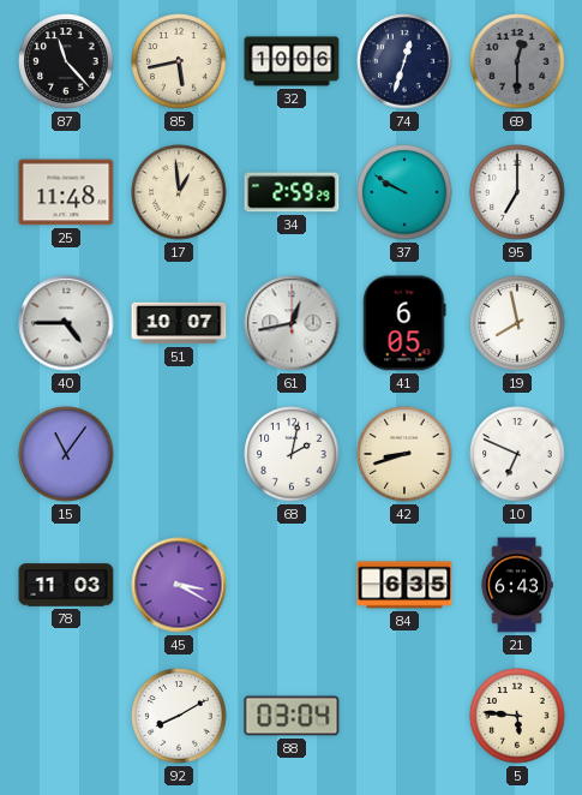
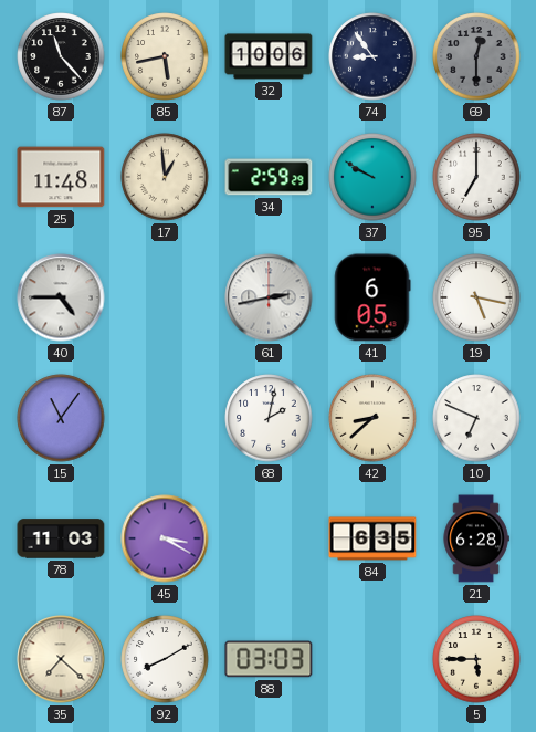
74: 12:33 -> 8:54 (372, 56)
51: 10:07 -> none (179, 323)
61: 12:43 -> 2:43 (269, 297)
19: 7:58 -> 5:17 (476, 297)
42: 8:42 -> 8:38 (372, 418)
21: 6:43 -> 6:28 (476, 538)
35: none -> 7:22 (61, 659)
88: 03:04 -> 03:03 (269, 659)
5: 5:46 -> 5:45 (476, 659)
